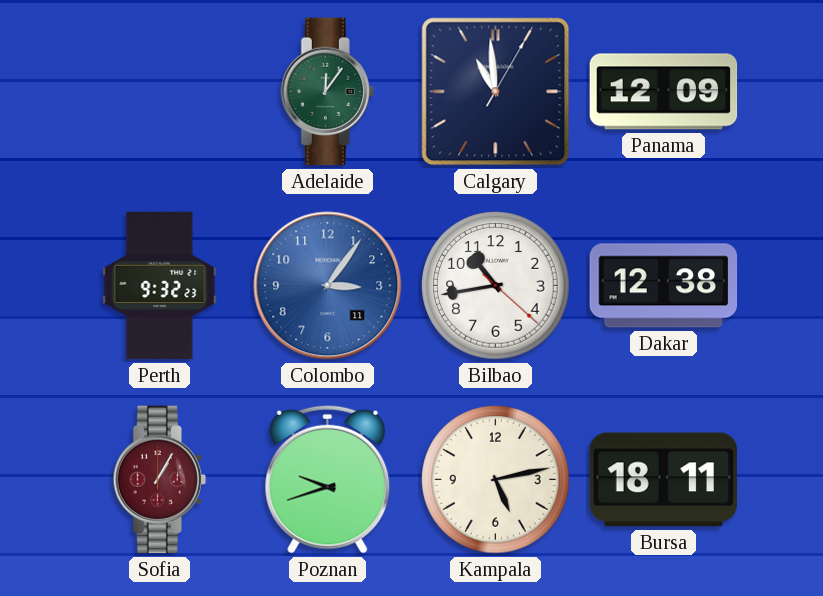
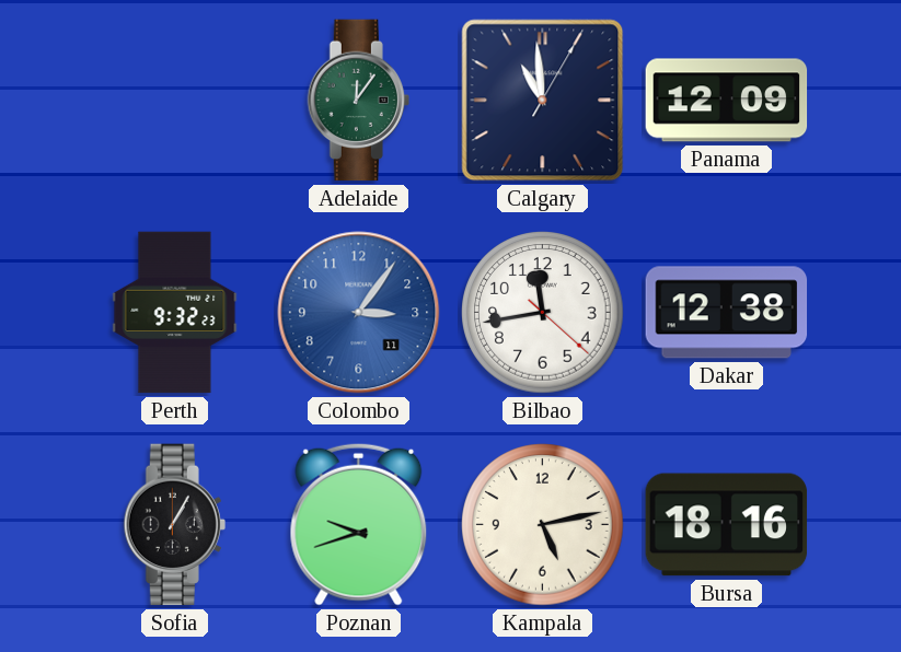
Bilbao: 10:43 -> 11:43 (543, 313)
Sofia dial: burgundy -> black (174, 525)
Bursa: 18:11 -> 18:16 (727, 525)
